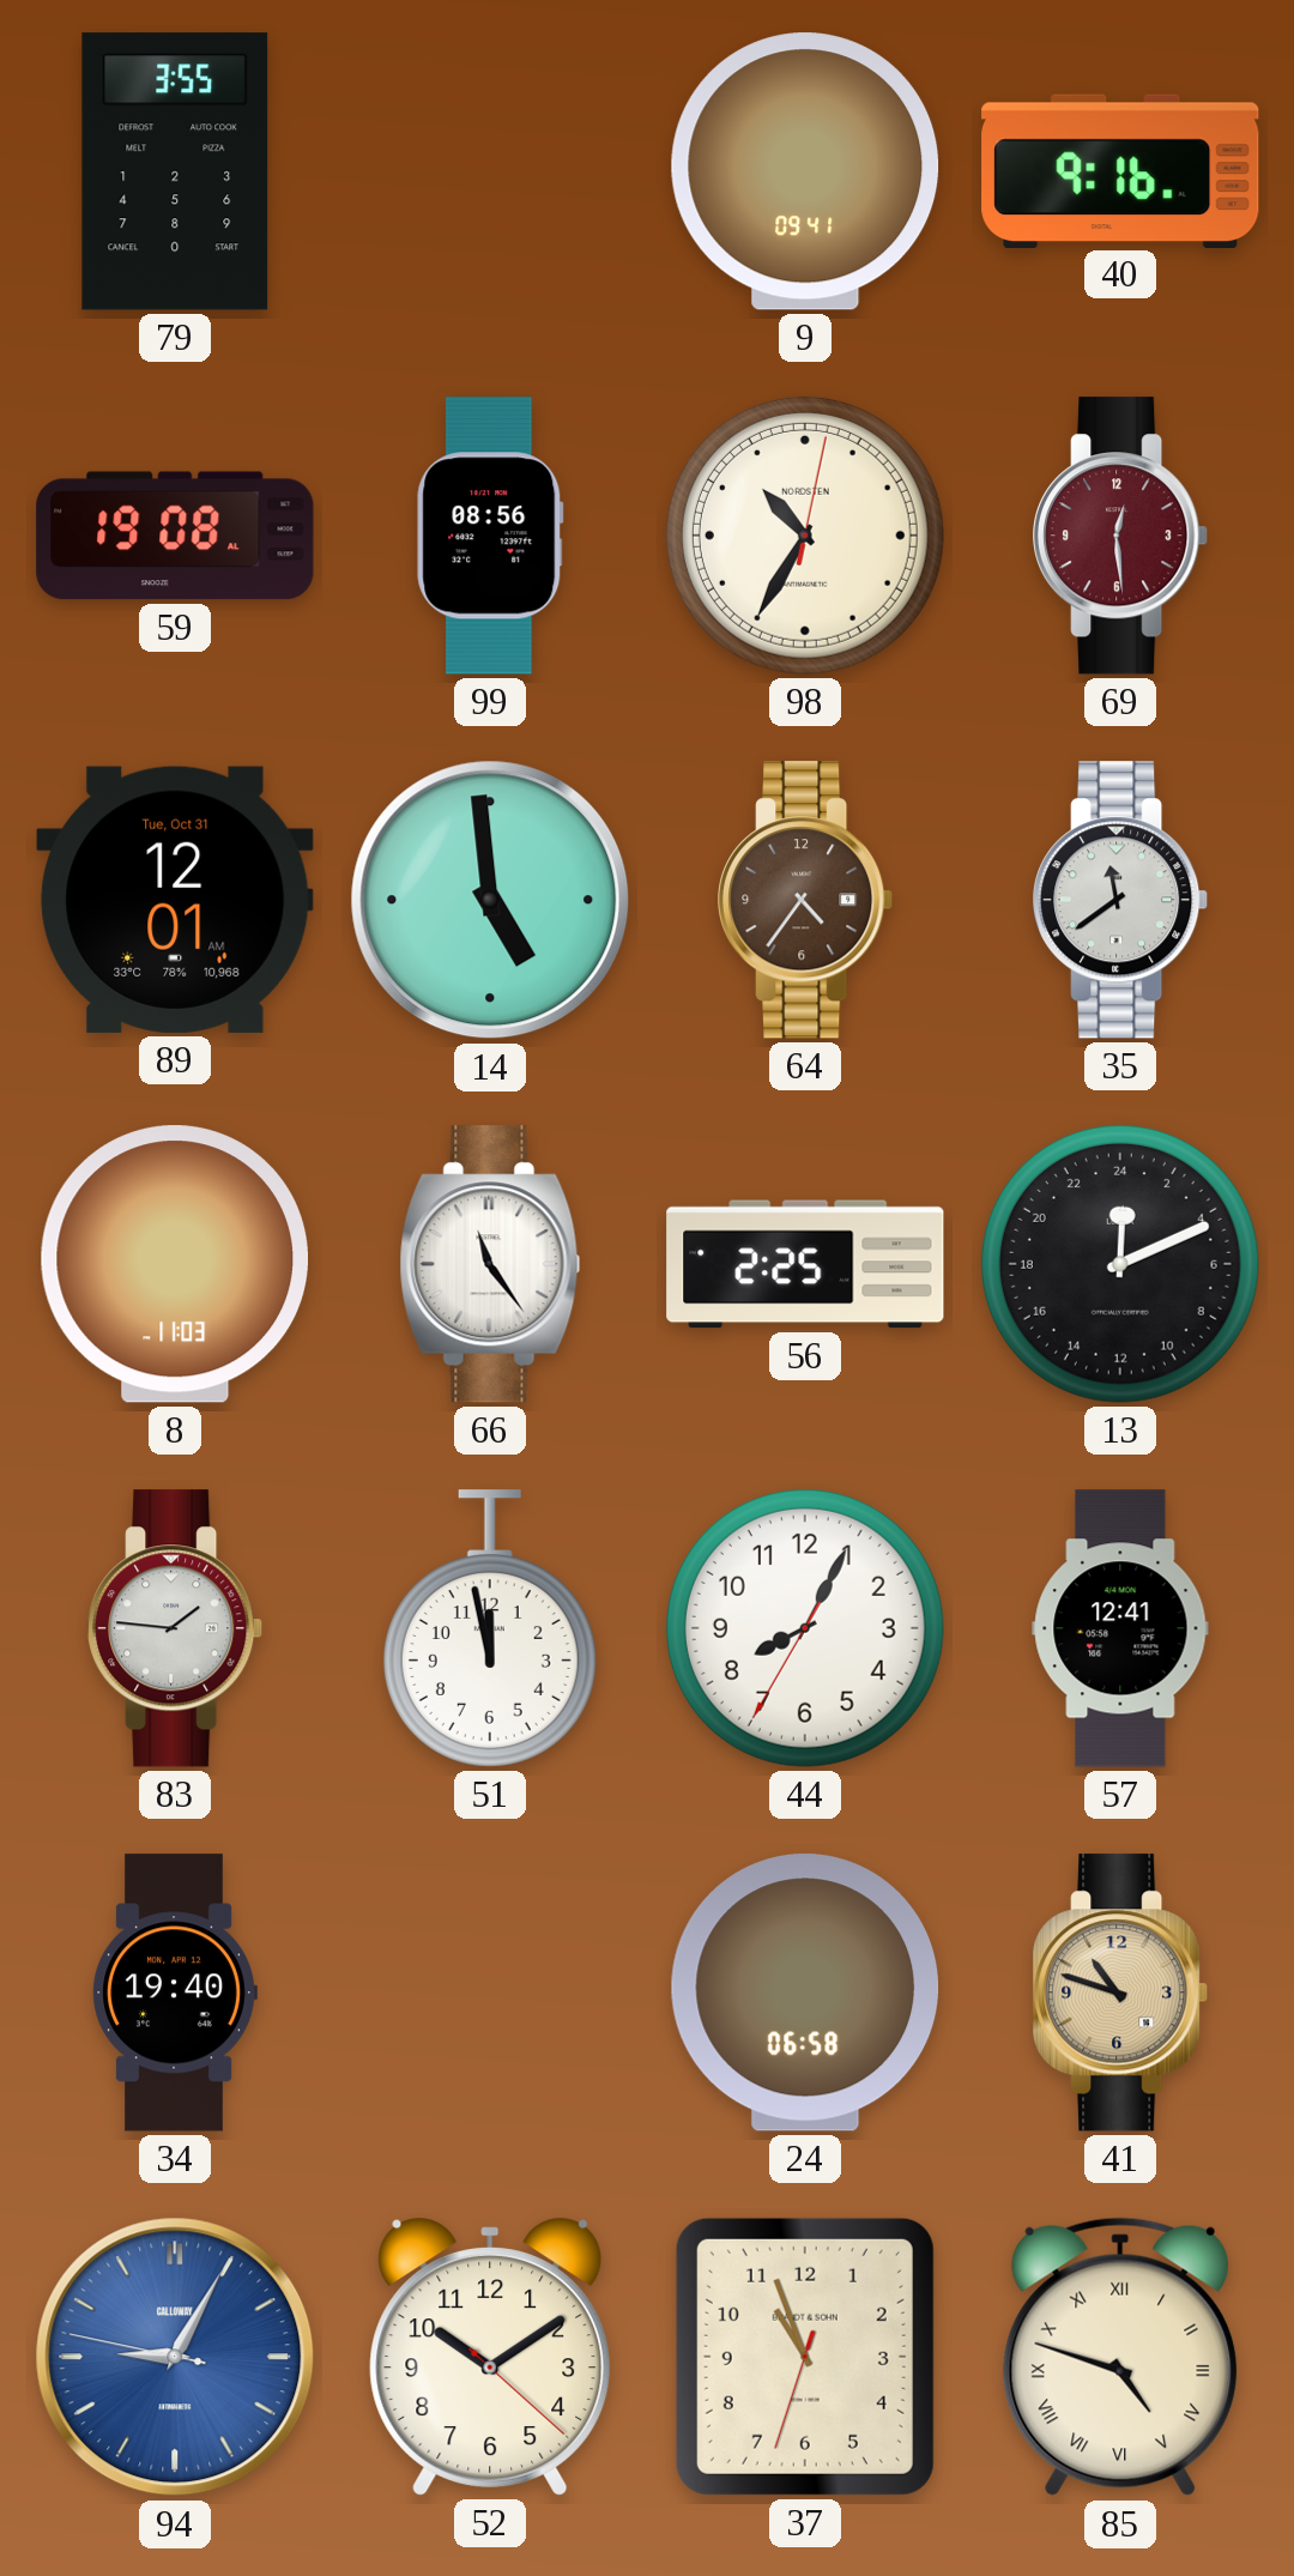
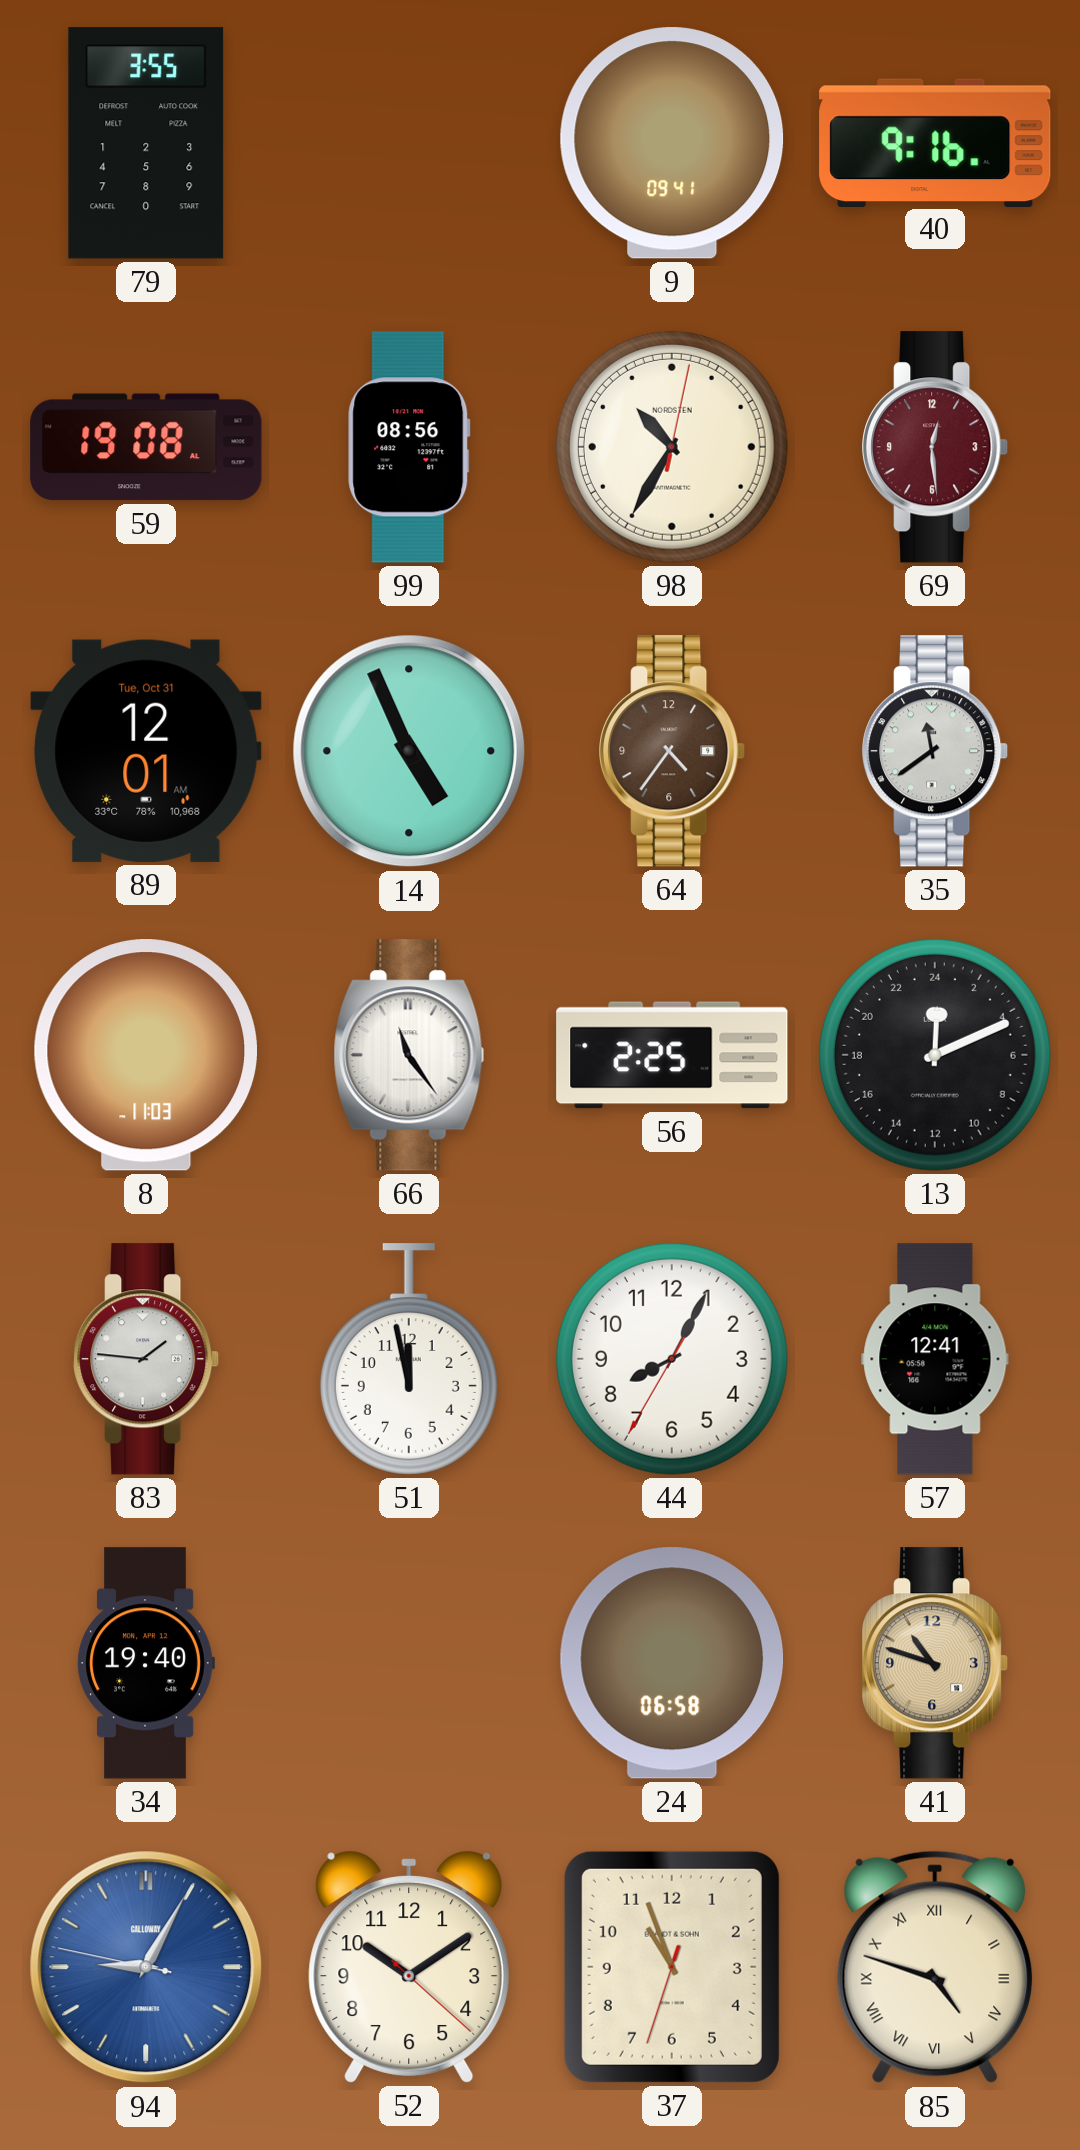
14: 4:59 -> 4:56 (409, 751)
